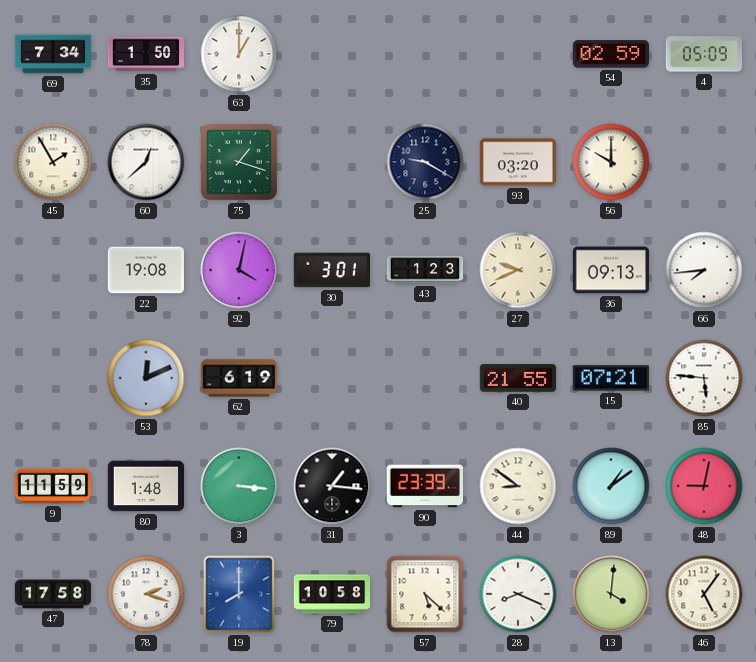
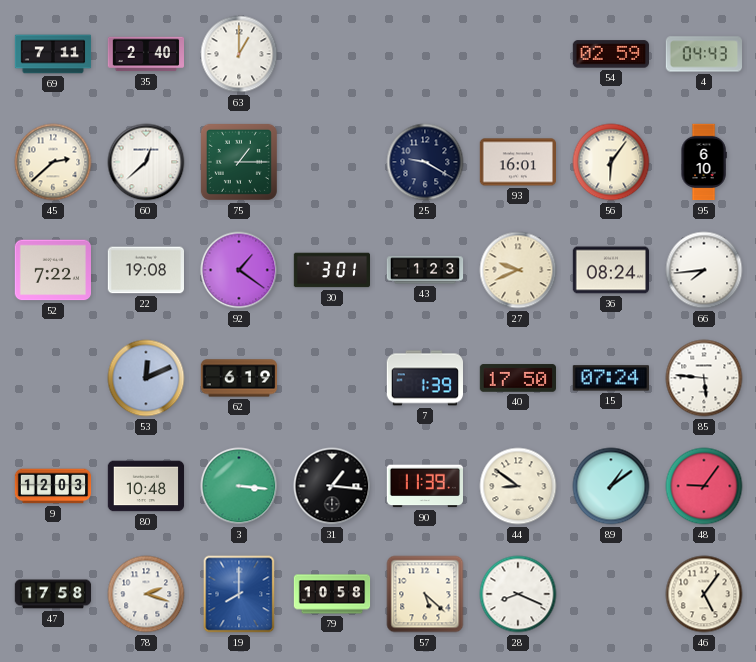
69: 7:34 -> 7:11 (53, 54)
35: 1:50 -> 2:40 (145, 54)
4: 05:09 -> 04:43 (704, 54)
45: 1:55 -> 2:38 (53, 162)
75: 1:18 -> 1:15 (239, 162)
93: 03:20 -> 16:01 (517, 162)
56: 10:00 -> 6:06 (611, 162)
95: none -> 6:10 (704, 162)
52: none -> 7:22 (52, 270)
92: 4:02 -> 1:21 (239, 270)
36: 09:13 -> 08:24 (610, 270)
7: none -> 1:39 (424, 378)
40: 21:55 -> 17:50 (518, 378)
15: 07:21 -> 07:24 (610, 378)
9: 11:59 -> 12:03 (53, 486)
80: 1:48 -> 10:48 (146, 486)
90: 23:39 -> 11:39 (424, 486)
48: 9:02 -> 9:06 (704, 486)
13: 4:01 -> none (611, 594)
